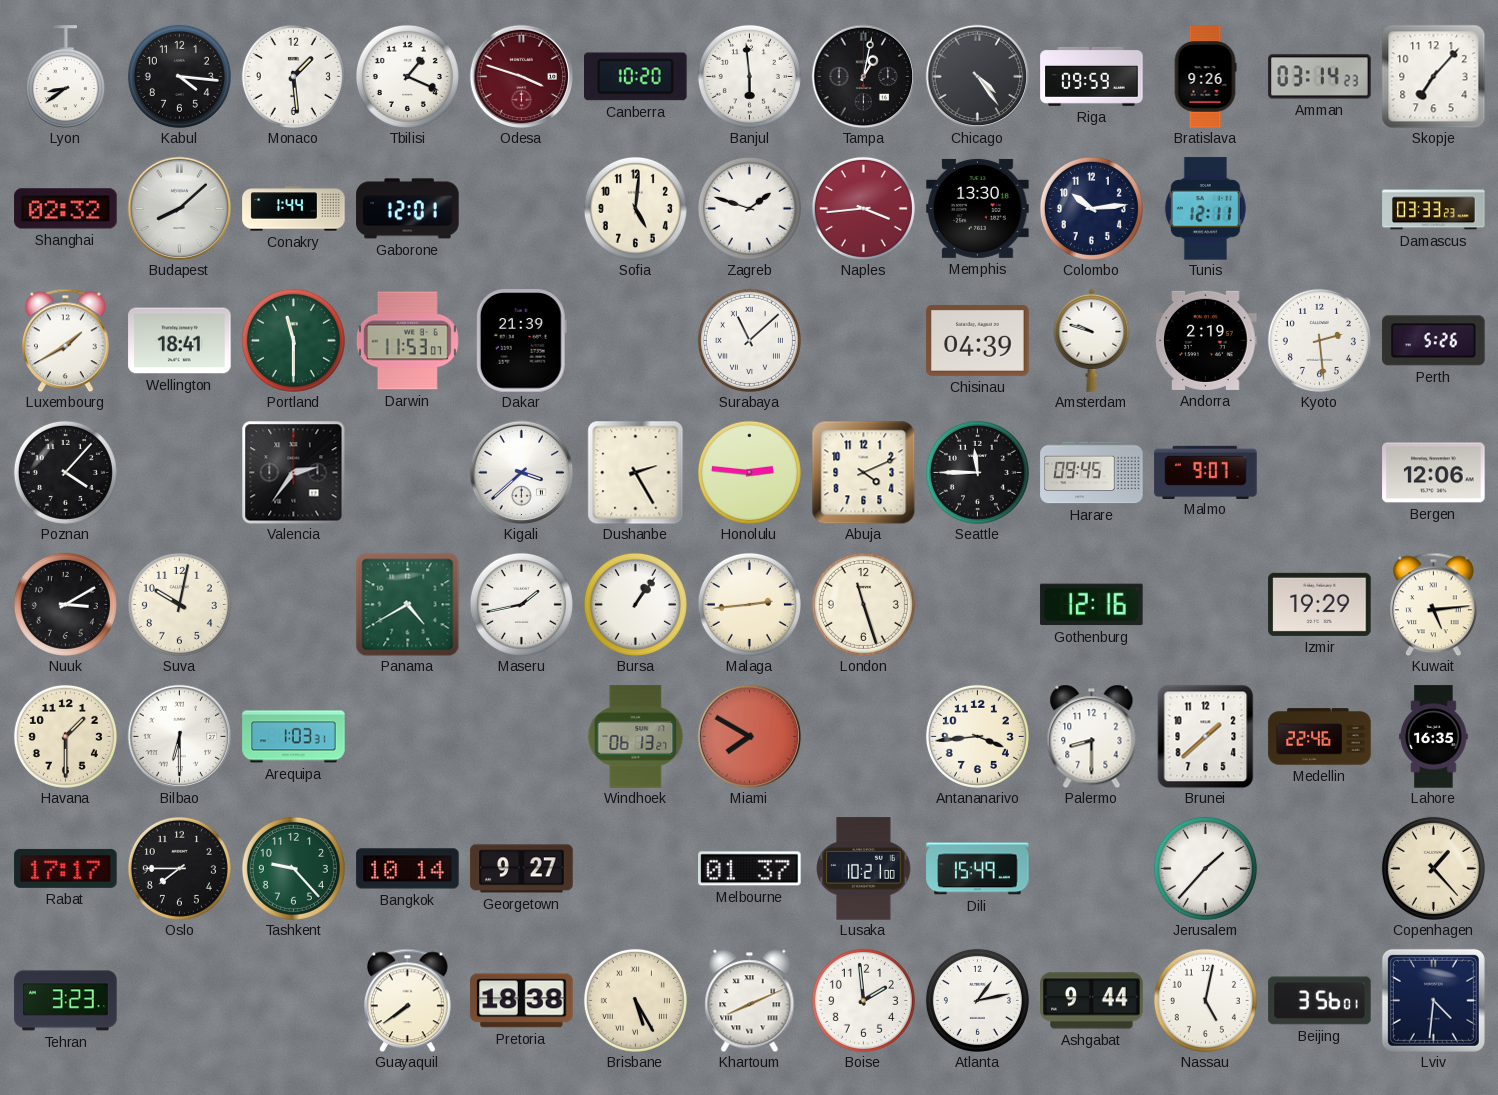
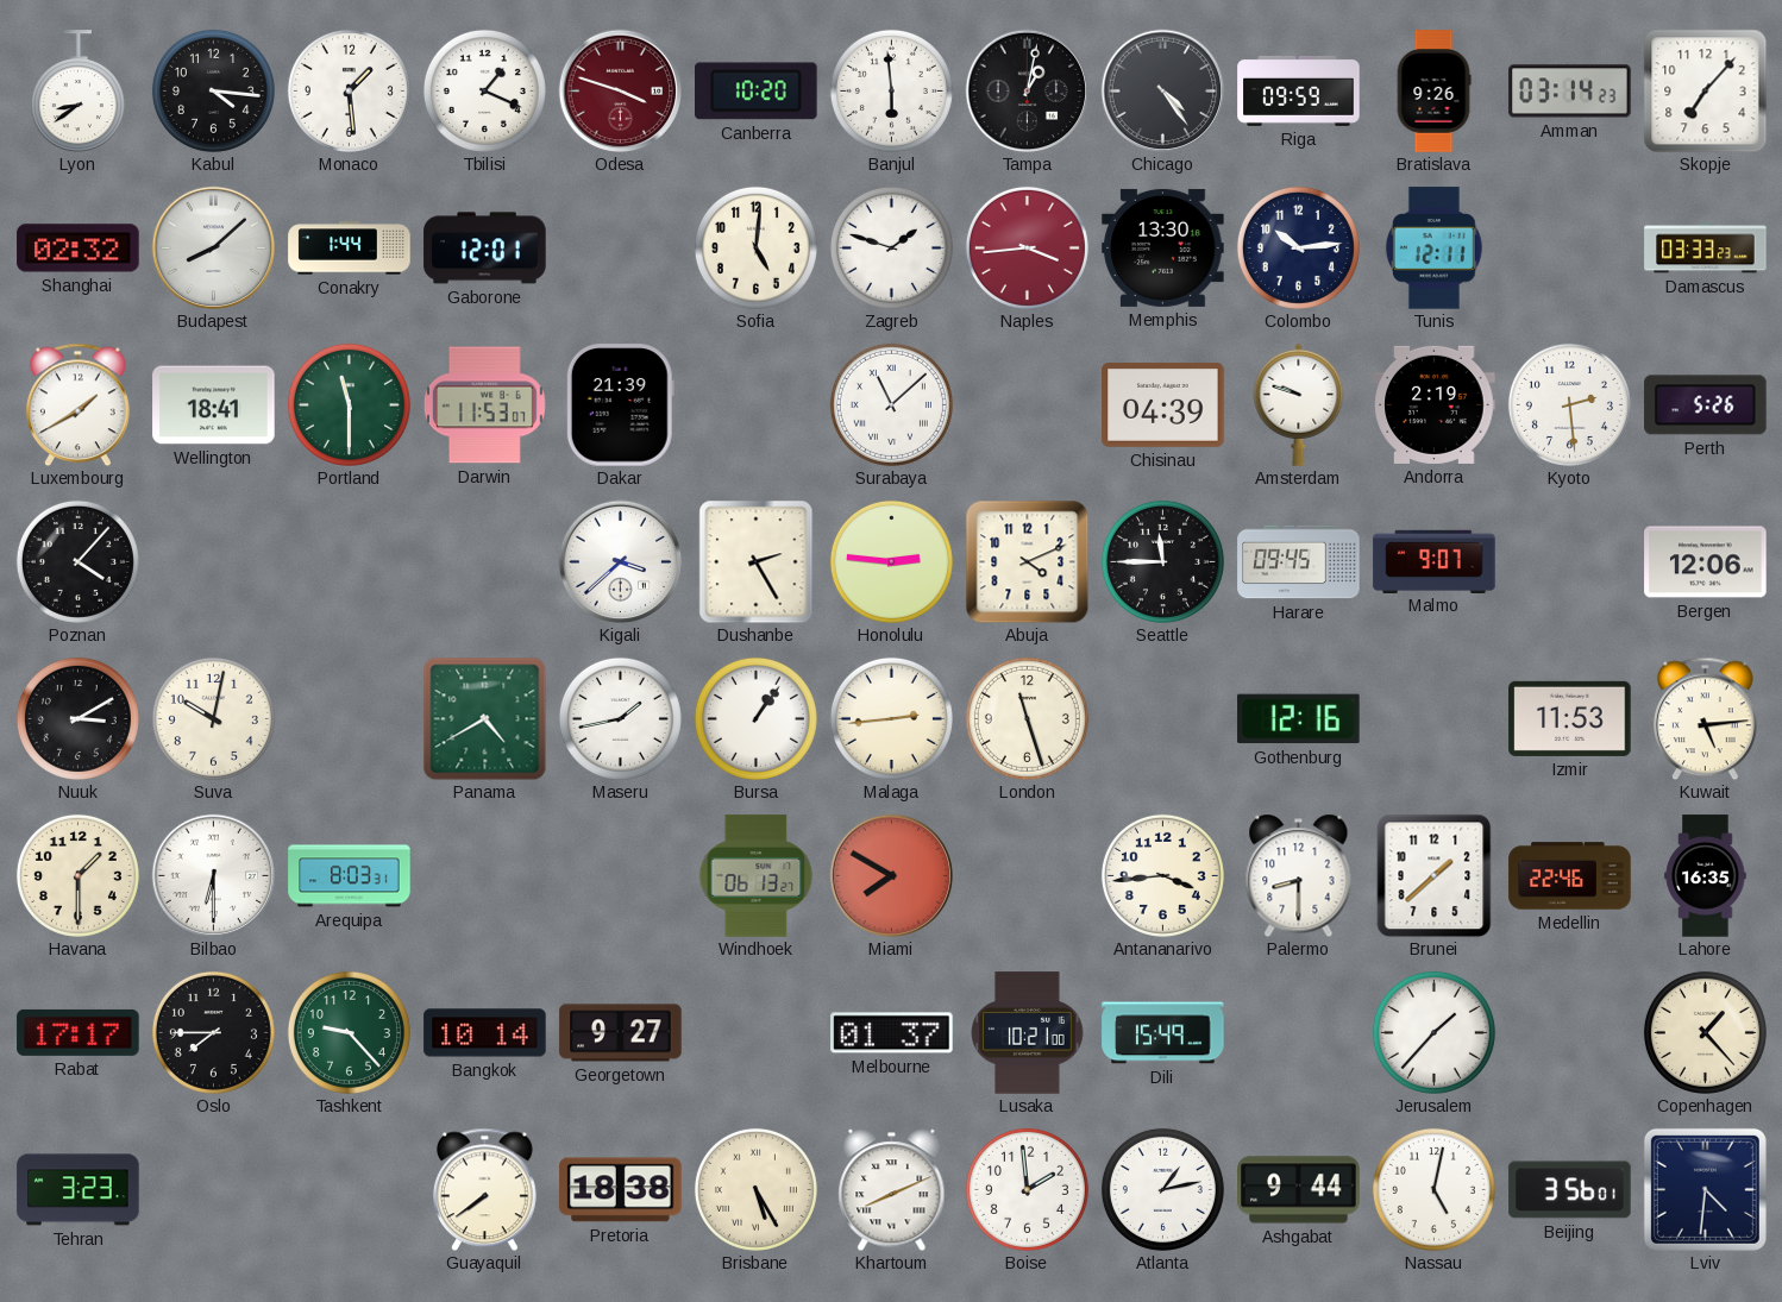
Valencia: 2:36 -> none (293, 472)
Izmir: 19:29 -> 11:53 (1570, 718)
Arequipa: 1:03 -> 8:03 (350, 876)
